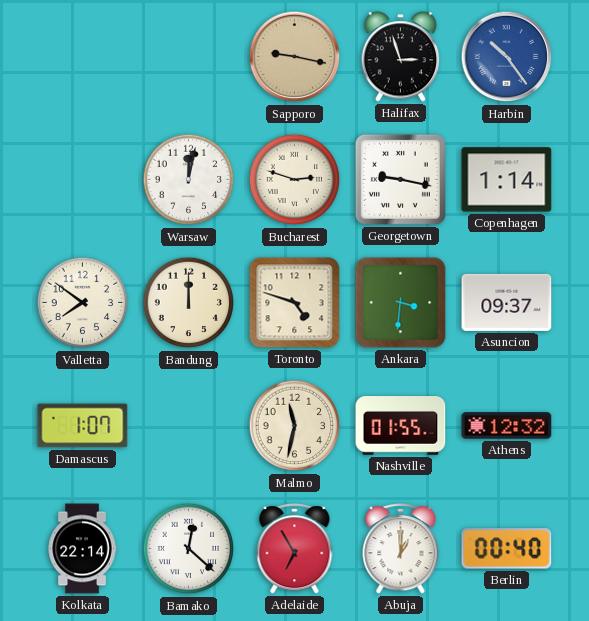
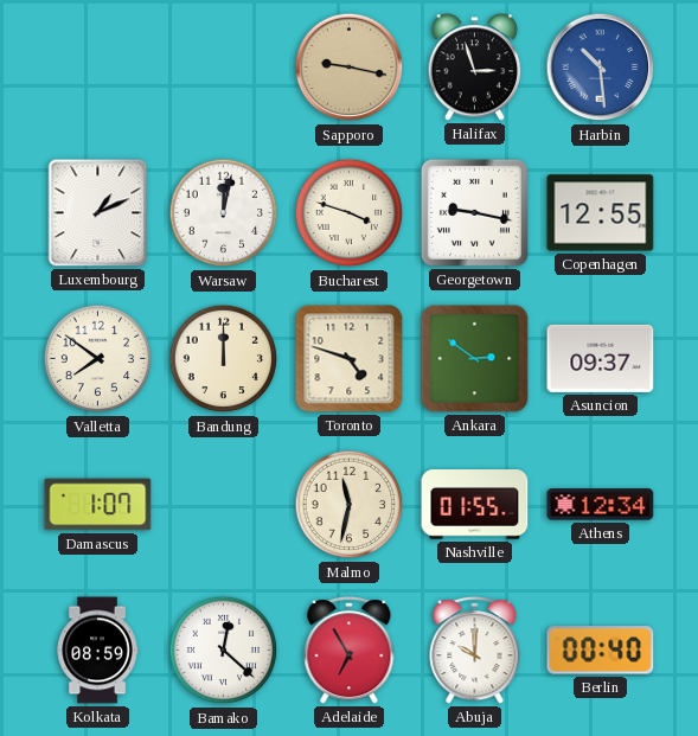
Harbin: 10:24 -> 10:29 (601, 68)
Luxembourg: none -> 1:11 (98, 213)
Bucharest: 2:48 -> 3:48 (350, 213)
Copenhagen: 1:14 -> 12:55 (601, 213)
Ankara: 3:31 -> 2:51 (475, 359)
Athens: 12:32 -> 12:34 (601, 505)
Kolkata: 22:14 -> 08:59 (97, 651)
Abuja: 1:00 -> 10:00 (475, 651)
